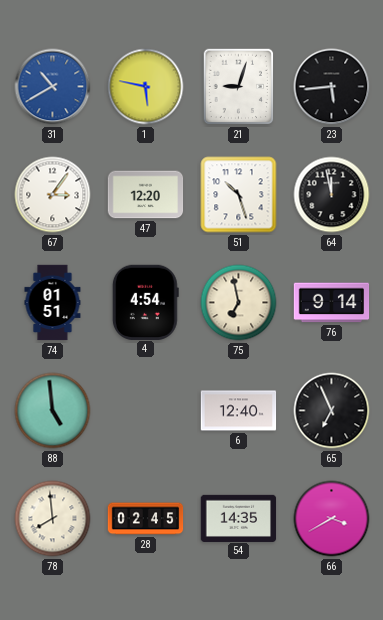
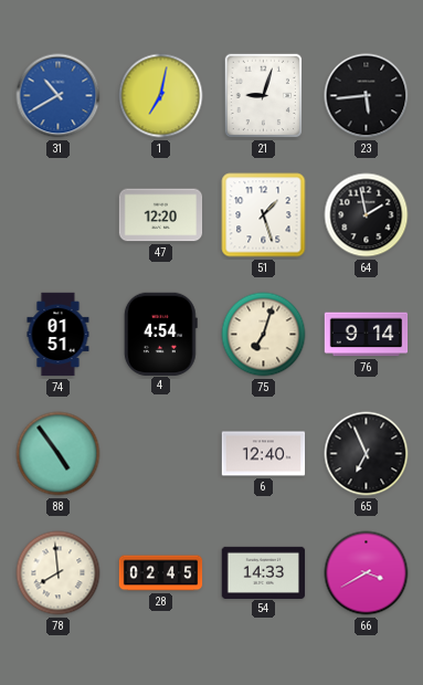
1: 5:47 -> 7:02 (161, 96)
67: 3:06 -> none (53, 195)
51: 10:27 -> 1:27 (264, 215)
64: 11:58 -> 1:58 (367, 215)
75: 6:58 -> 7:03 (264, 335)
88: 4:59 -> 4:54 (59, 454)
54: 14:35 -> 14:33 (264, 572)
